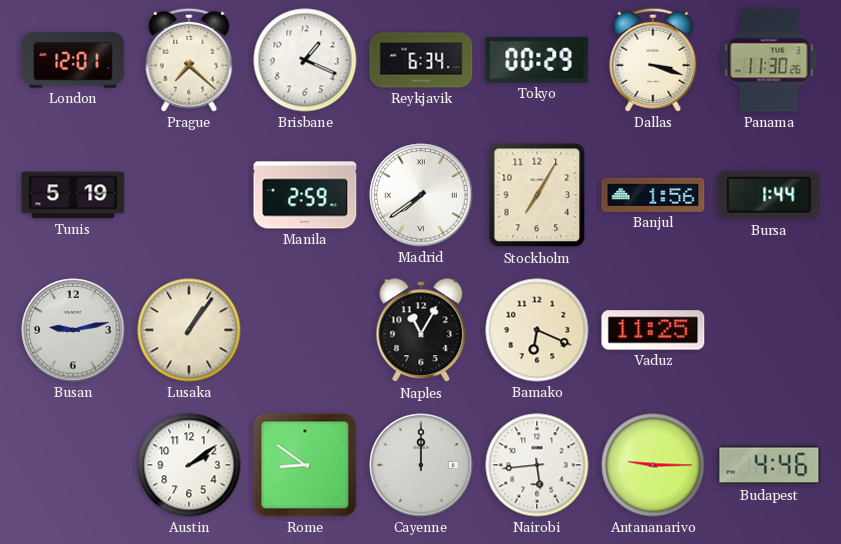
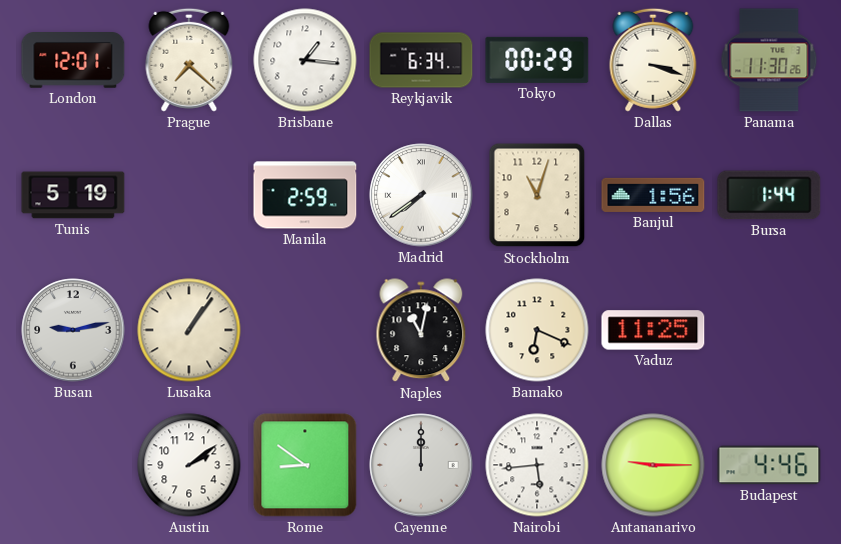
Brisbane: 1:19 -> 1:16 (305, 60)
Stockholm: 7:05 -> 11:03 (537, 195)
Naples: 11:05 -> 11:02 (421, 331)
